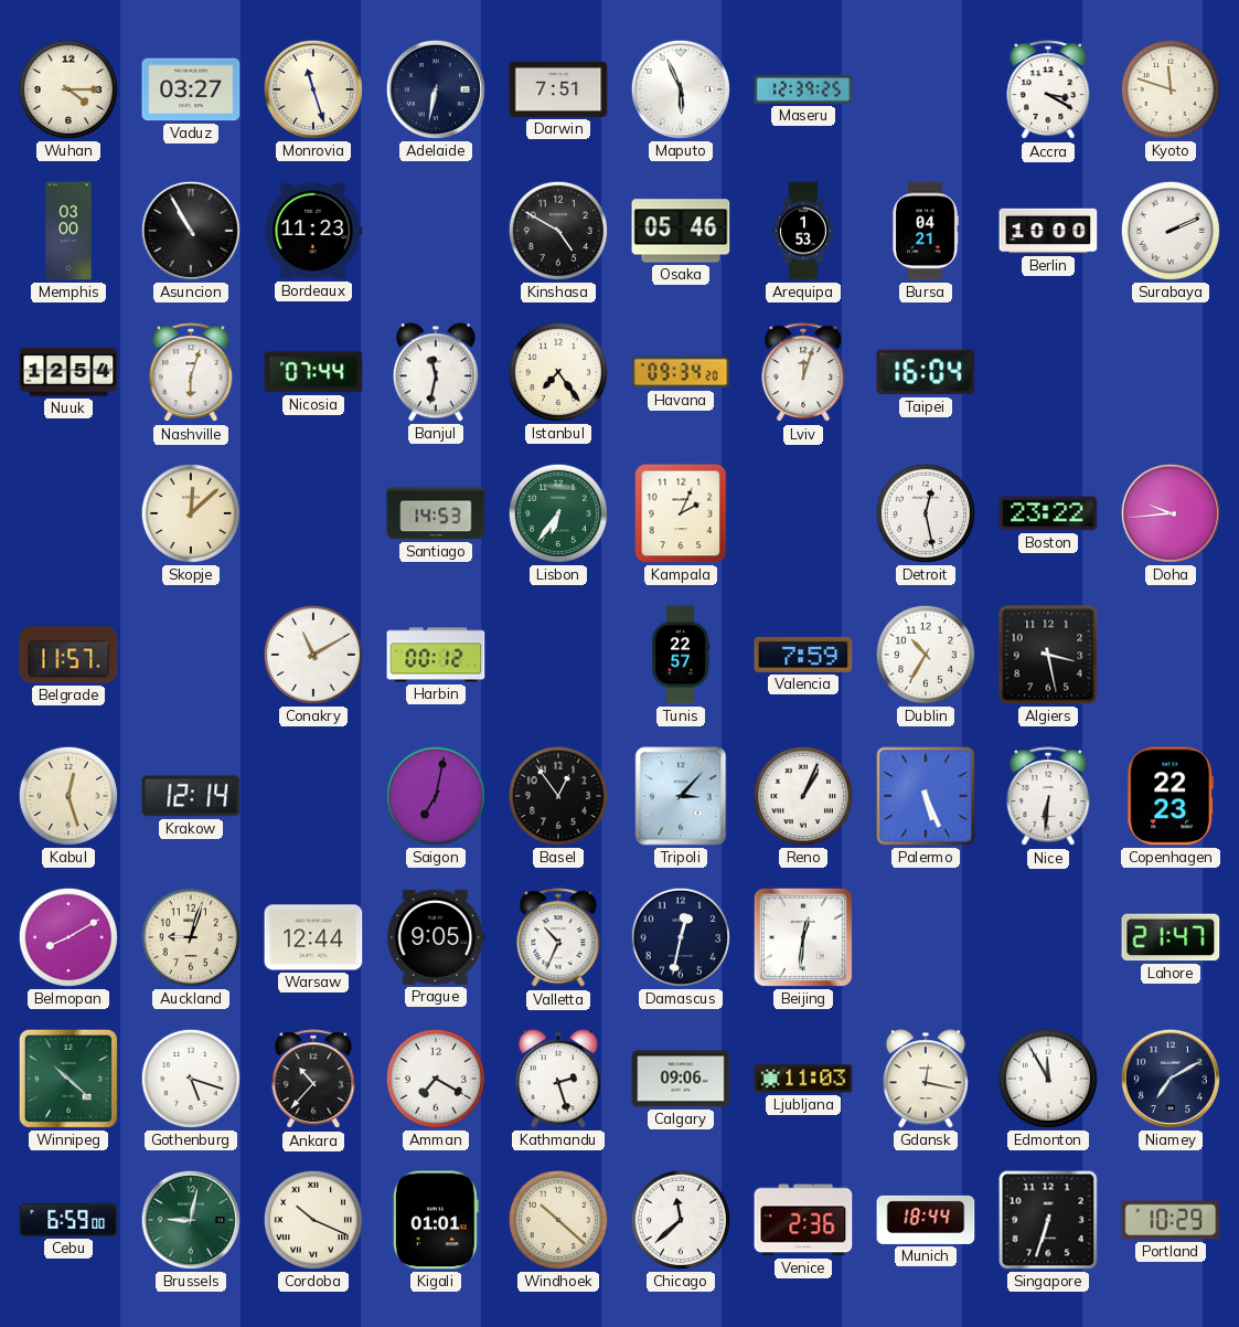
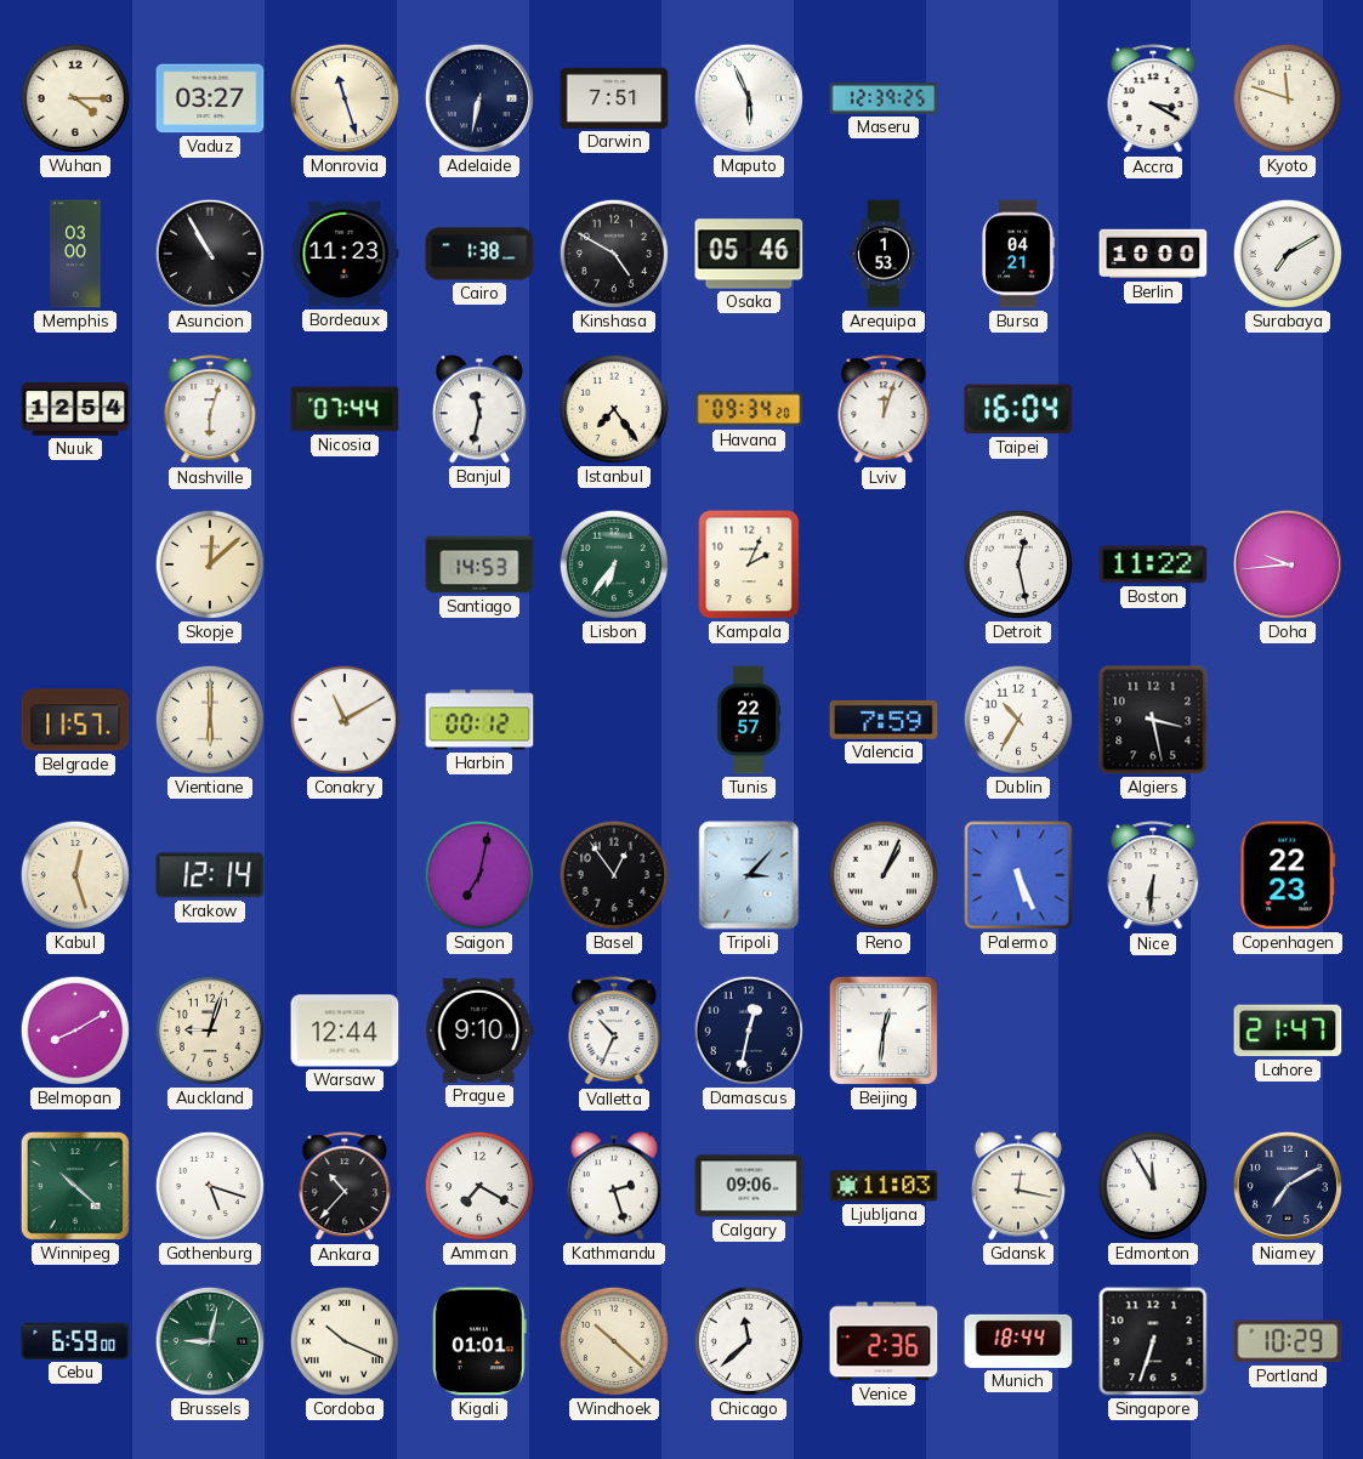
Cairo: none -> 1:38 (479, 254)
Surabaya: 2:11 -> 7:10 (1288, 254)
Boston: 23:22 -> 11:22 (1153, 564)
Vientiane: none -> 6:00 (210, 720)
Prague: 9:05 -> 9:10 (479, 1031)
